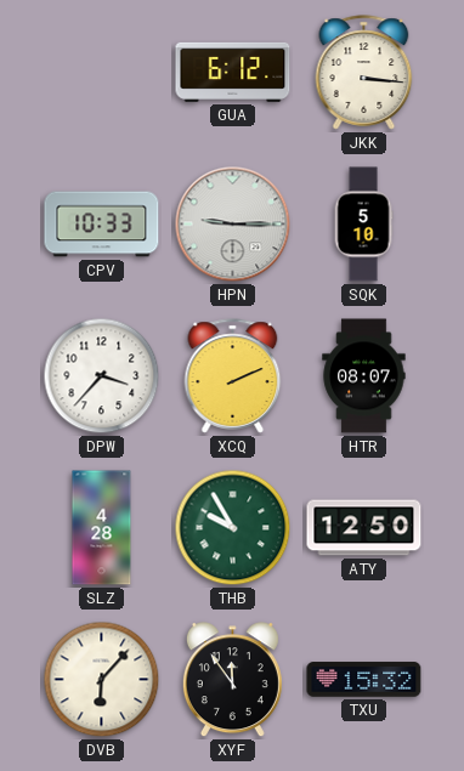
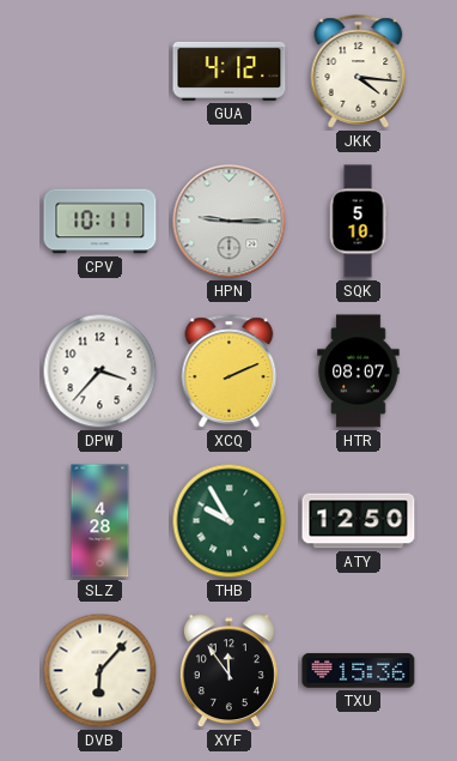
GUA: 6:12 -> 4:12 (230, 71)
JKK: 3:16 -> 4:16 (359, 72)
CPV: 10:33 -> 10:11 (100, 222)
TXU: 15:32 -> 15:36 (359, 671)
